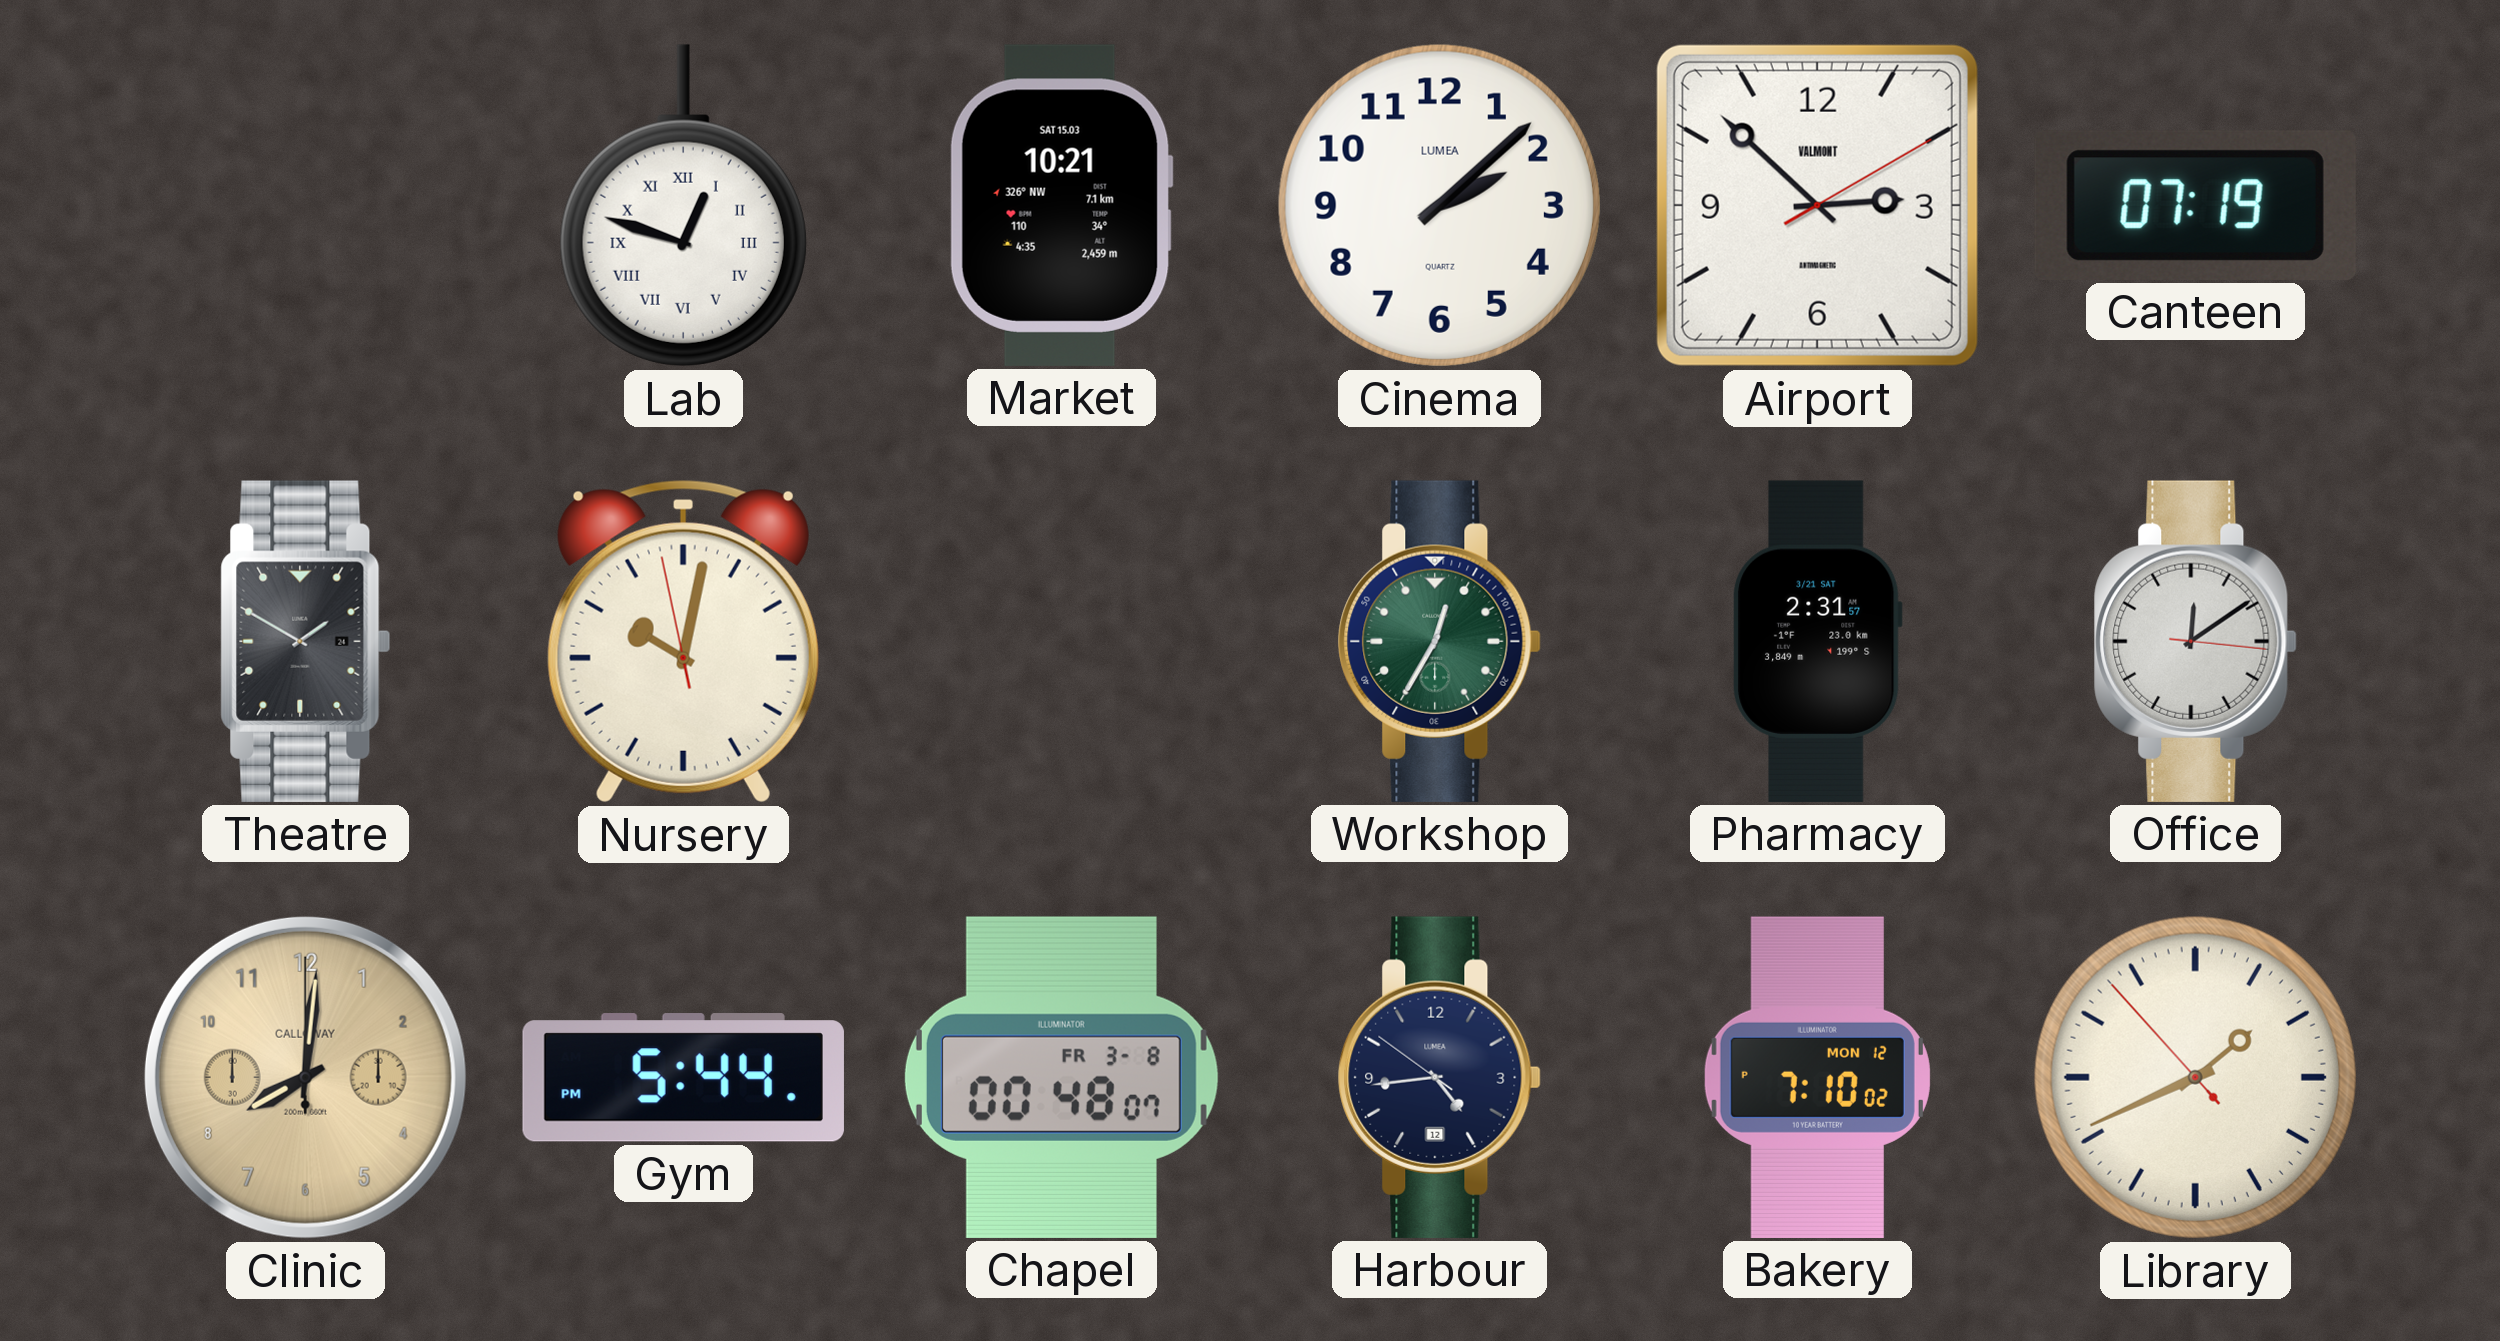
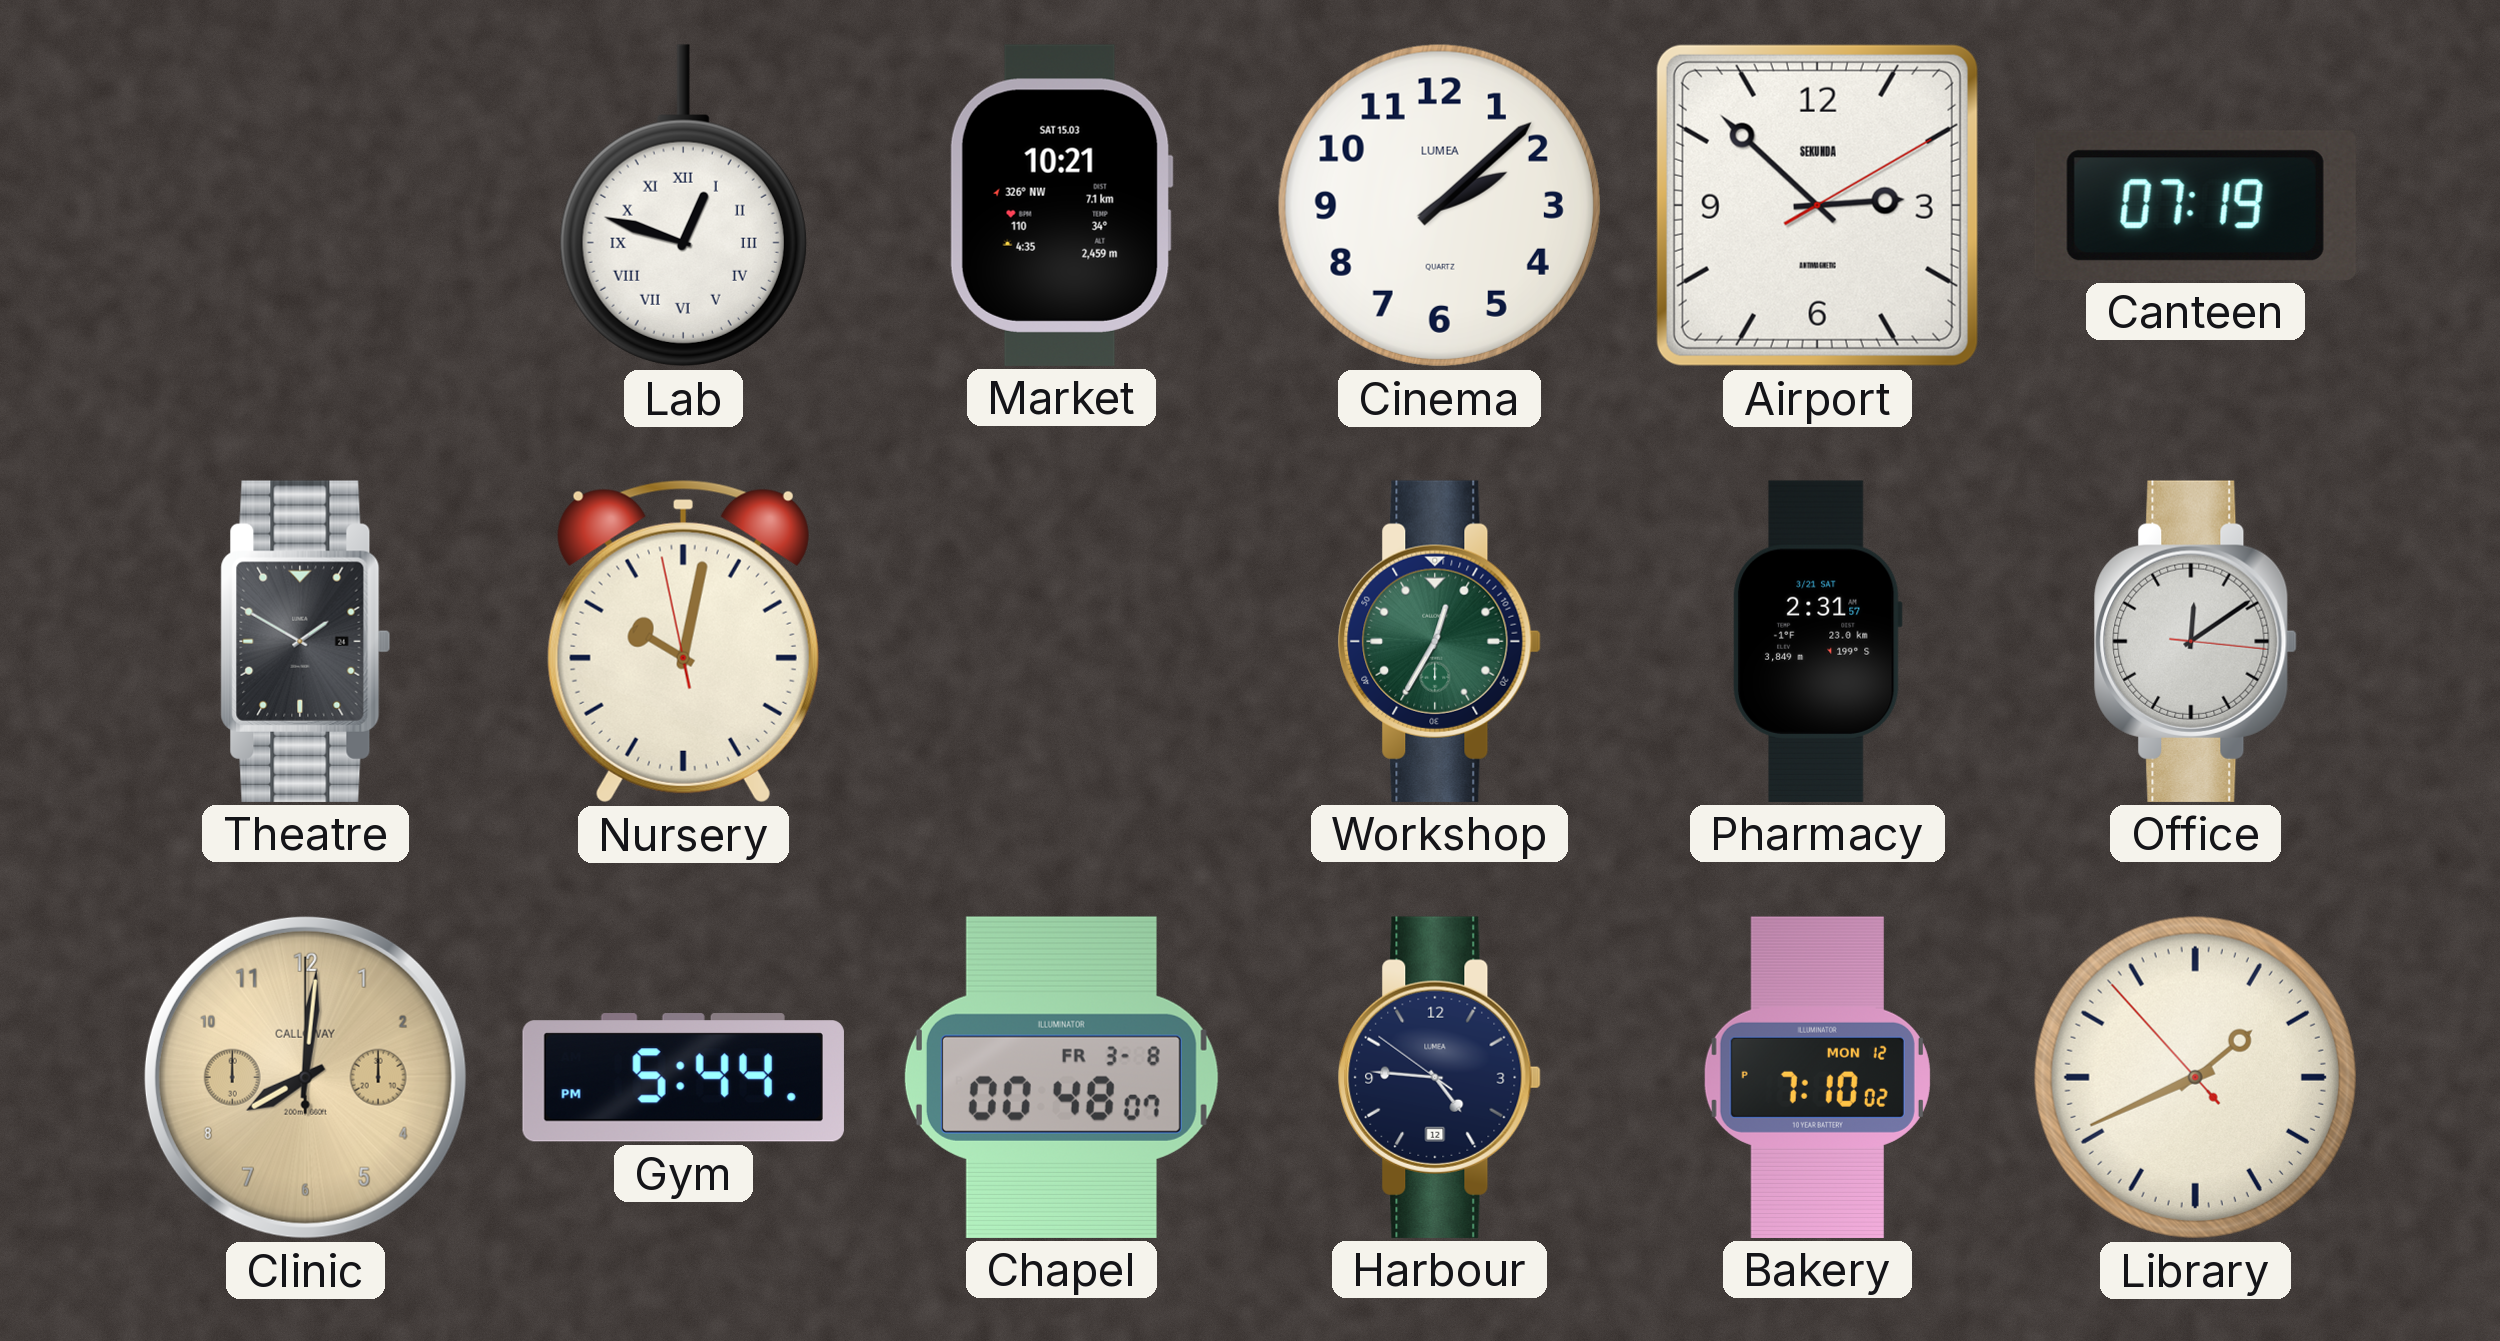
Airport brand: VALMONT -> SEKUNDA (1817, 205)
Harbour: 4:43 -> 4:45 (1439, 1077)
